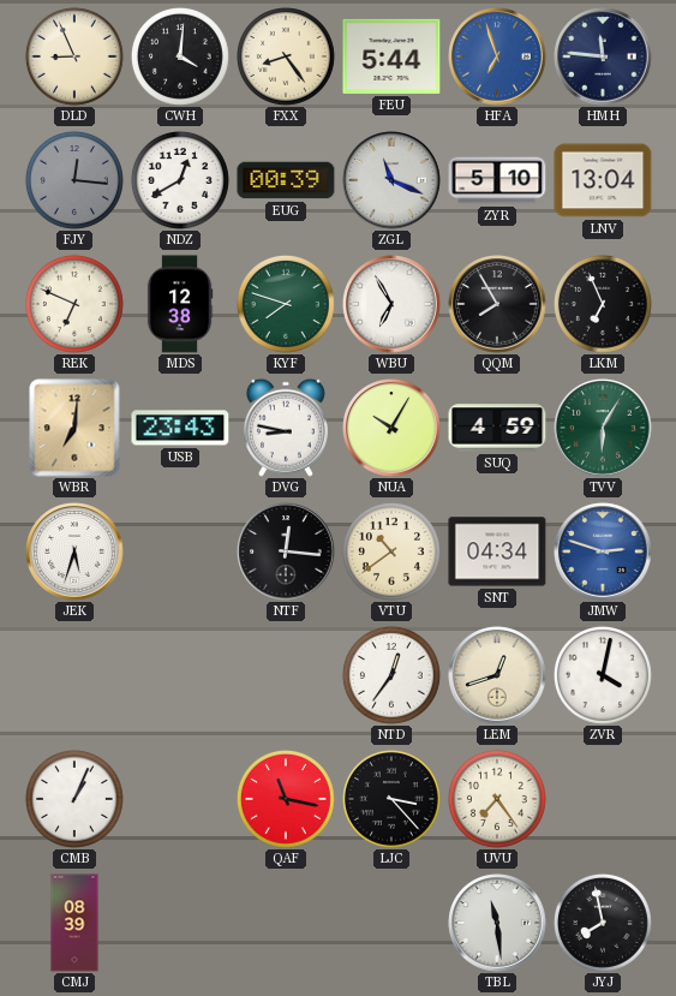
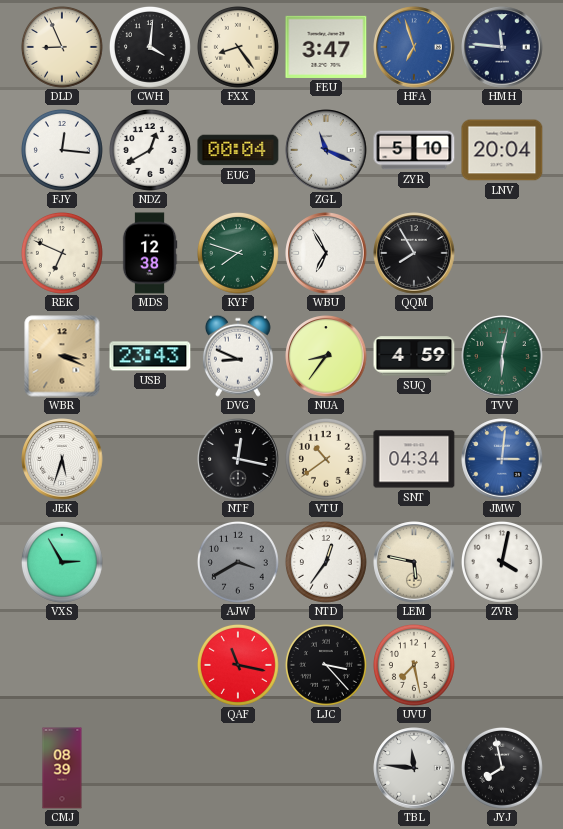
FEU: 5:44 -> 3:47 (326, 47)
FJY dial: grey -> white (62, 150)
EUG: 00:39 -> 00:04 (238, 150)
LNV: 13:04 -> 20:04 (502, 150)
LKM: 6:56 -> none (603, 304)
WBR: 7:01 -> 3:19 (62, 356)
DVG: 8:47 -> 8:49 (238, 356)
NUA: 10:05 -> 8:36 (326, 356)
TVV: 6:05 -> 6:02 (502, 356)
NTF: 12:16 -> 12:17 (238, 459)
JMW: 2:48 -> 3:01 (502, 459)
VXS: none -> 2:55 (62, 562)
AJW: none -> 3:40 (238, 562)
LEM: 12:42 -> 5:47 (414, 562)
CMB: 1:04 -> none (74, 799)
UVU: 7:24 -> 7:28 (414, 665)
TBL: 11:29 -> 11:46 (414, 768)
